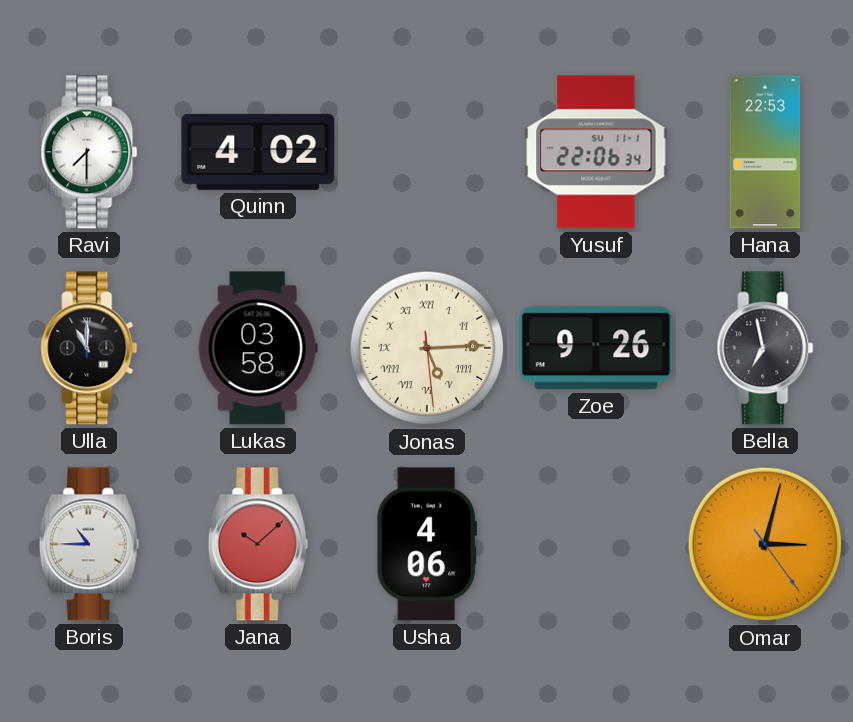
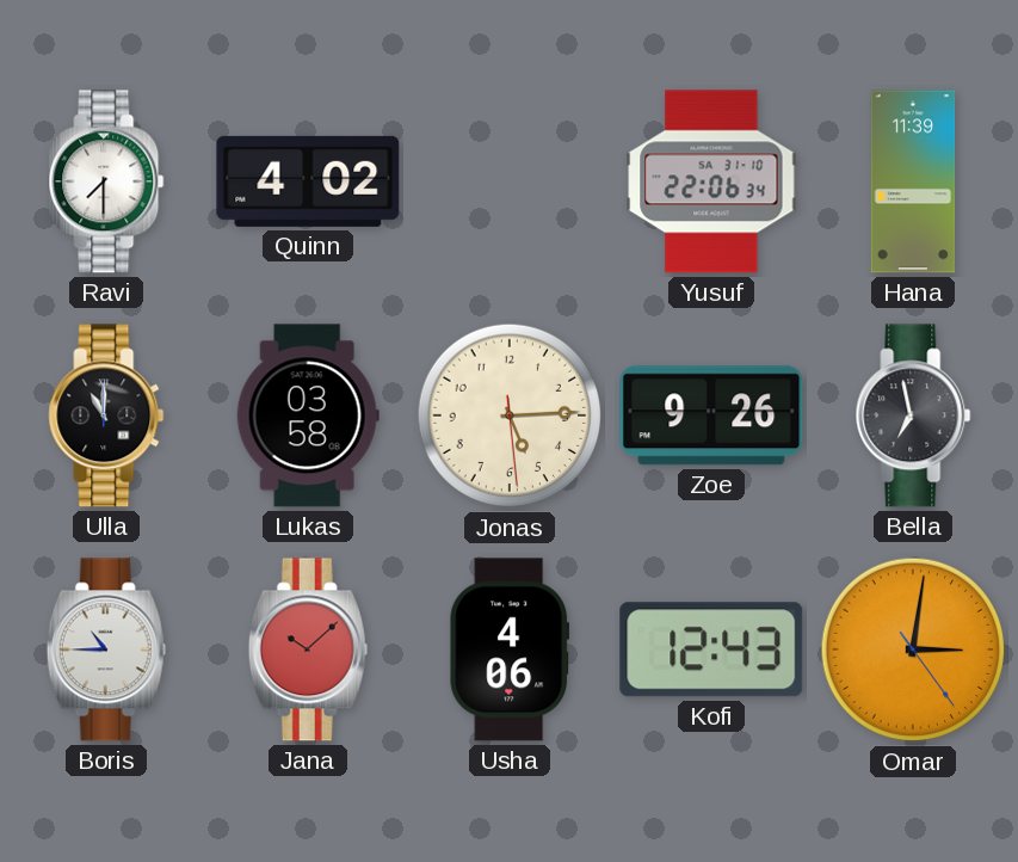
Yusuf date: SU 11-1 -> SA 31-10 (711, 181)
Hana: 22:53 -> 11:39 (913, 181)
Jonas numerals: Roman -> Arabic (510, 415)
Kofi: none -> 12:43 (711, 649)
Omar: 3:02 -> 3:01 (913, 649)
